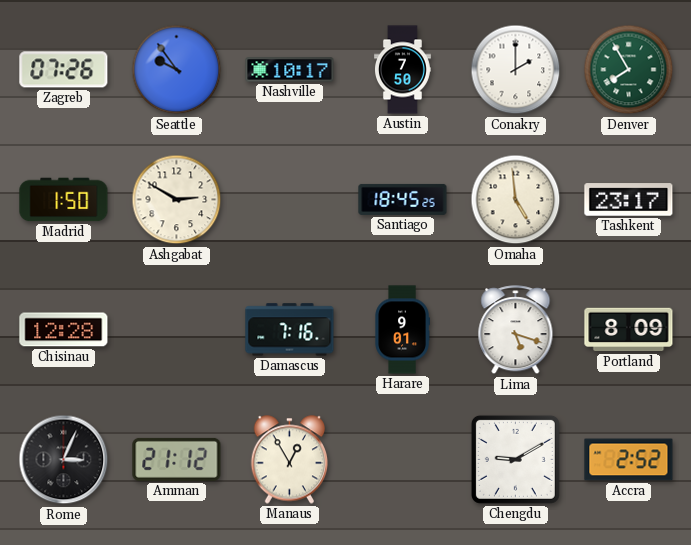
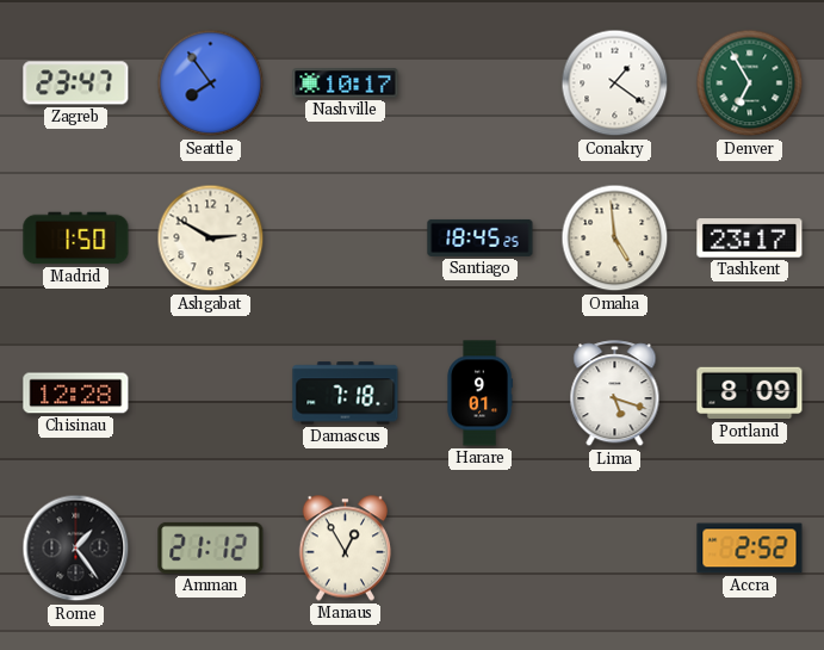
Zagreb: 07:26 -> 23:47 (76, 83)
Seattle: 9:54 -> 7:54 (211, 83)
Austin: 7:50 -> none (403, 70)
Conakry: 2:00 -> 1:21 (615, 83)
Denver: 7:55 -> 6:55 (750, 83)
Damascus: 7:16 -> 7:18 (346, 394)
Rome: 3:04 -> 1:24 (76, 549)
Chengdu: 9:10 -> none (515, 459)
